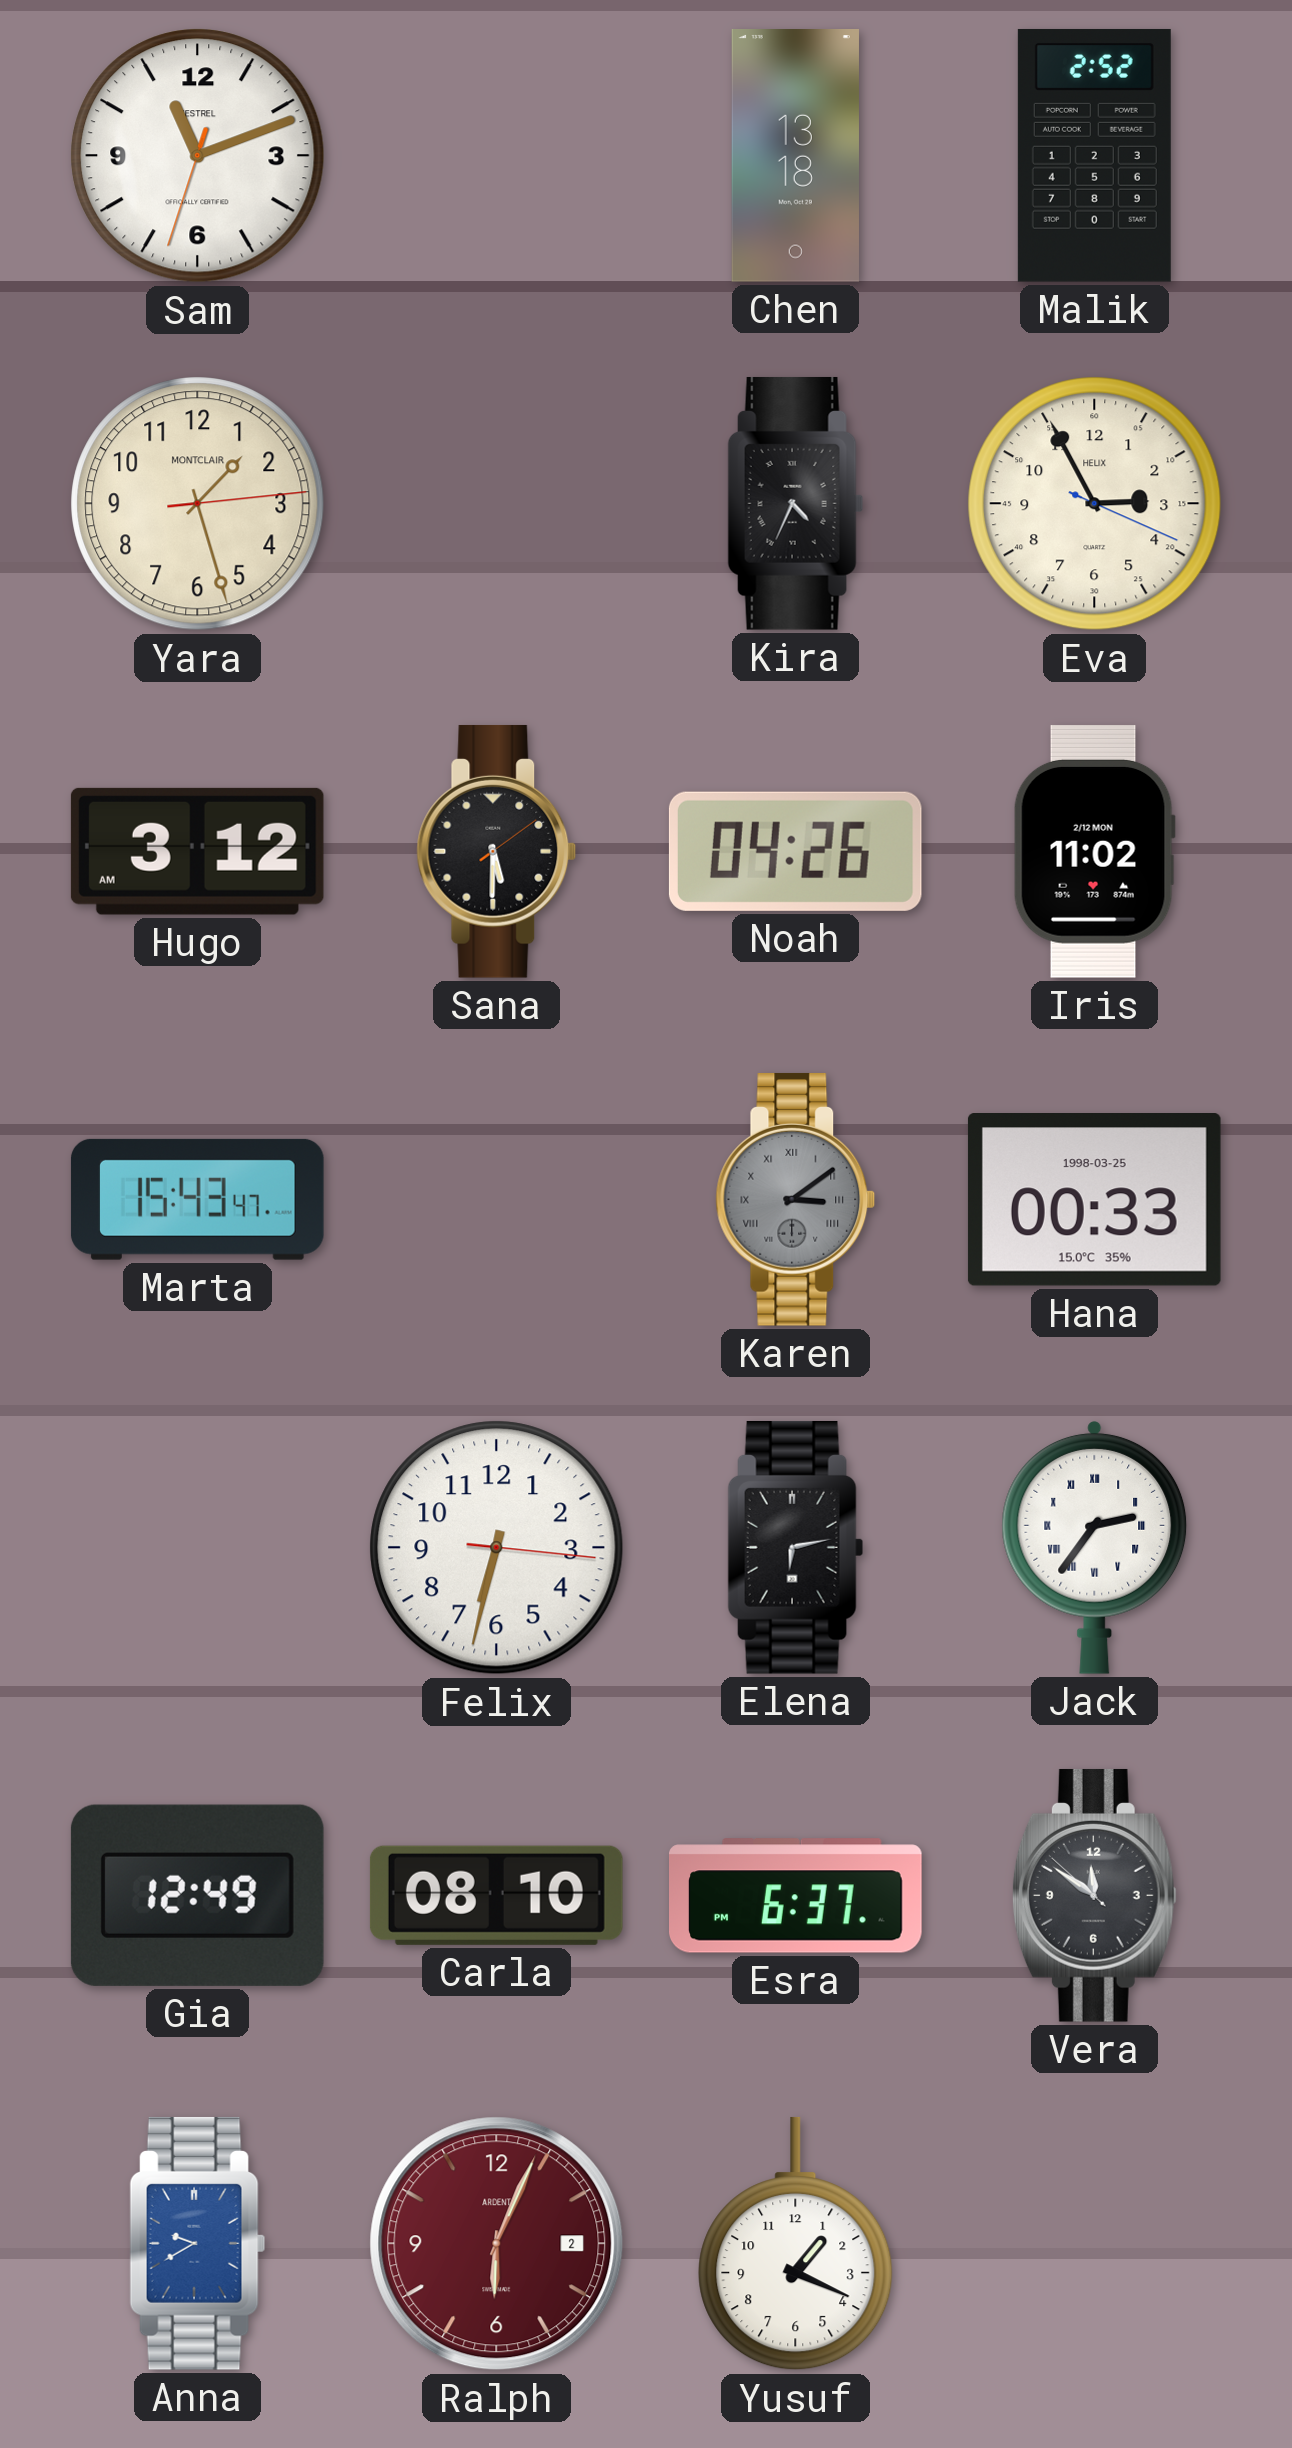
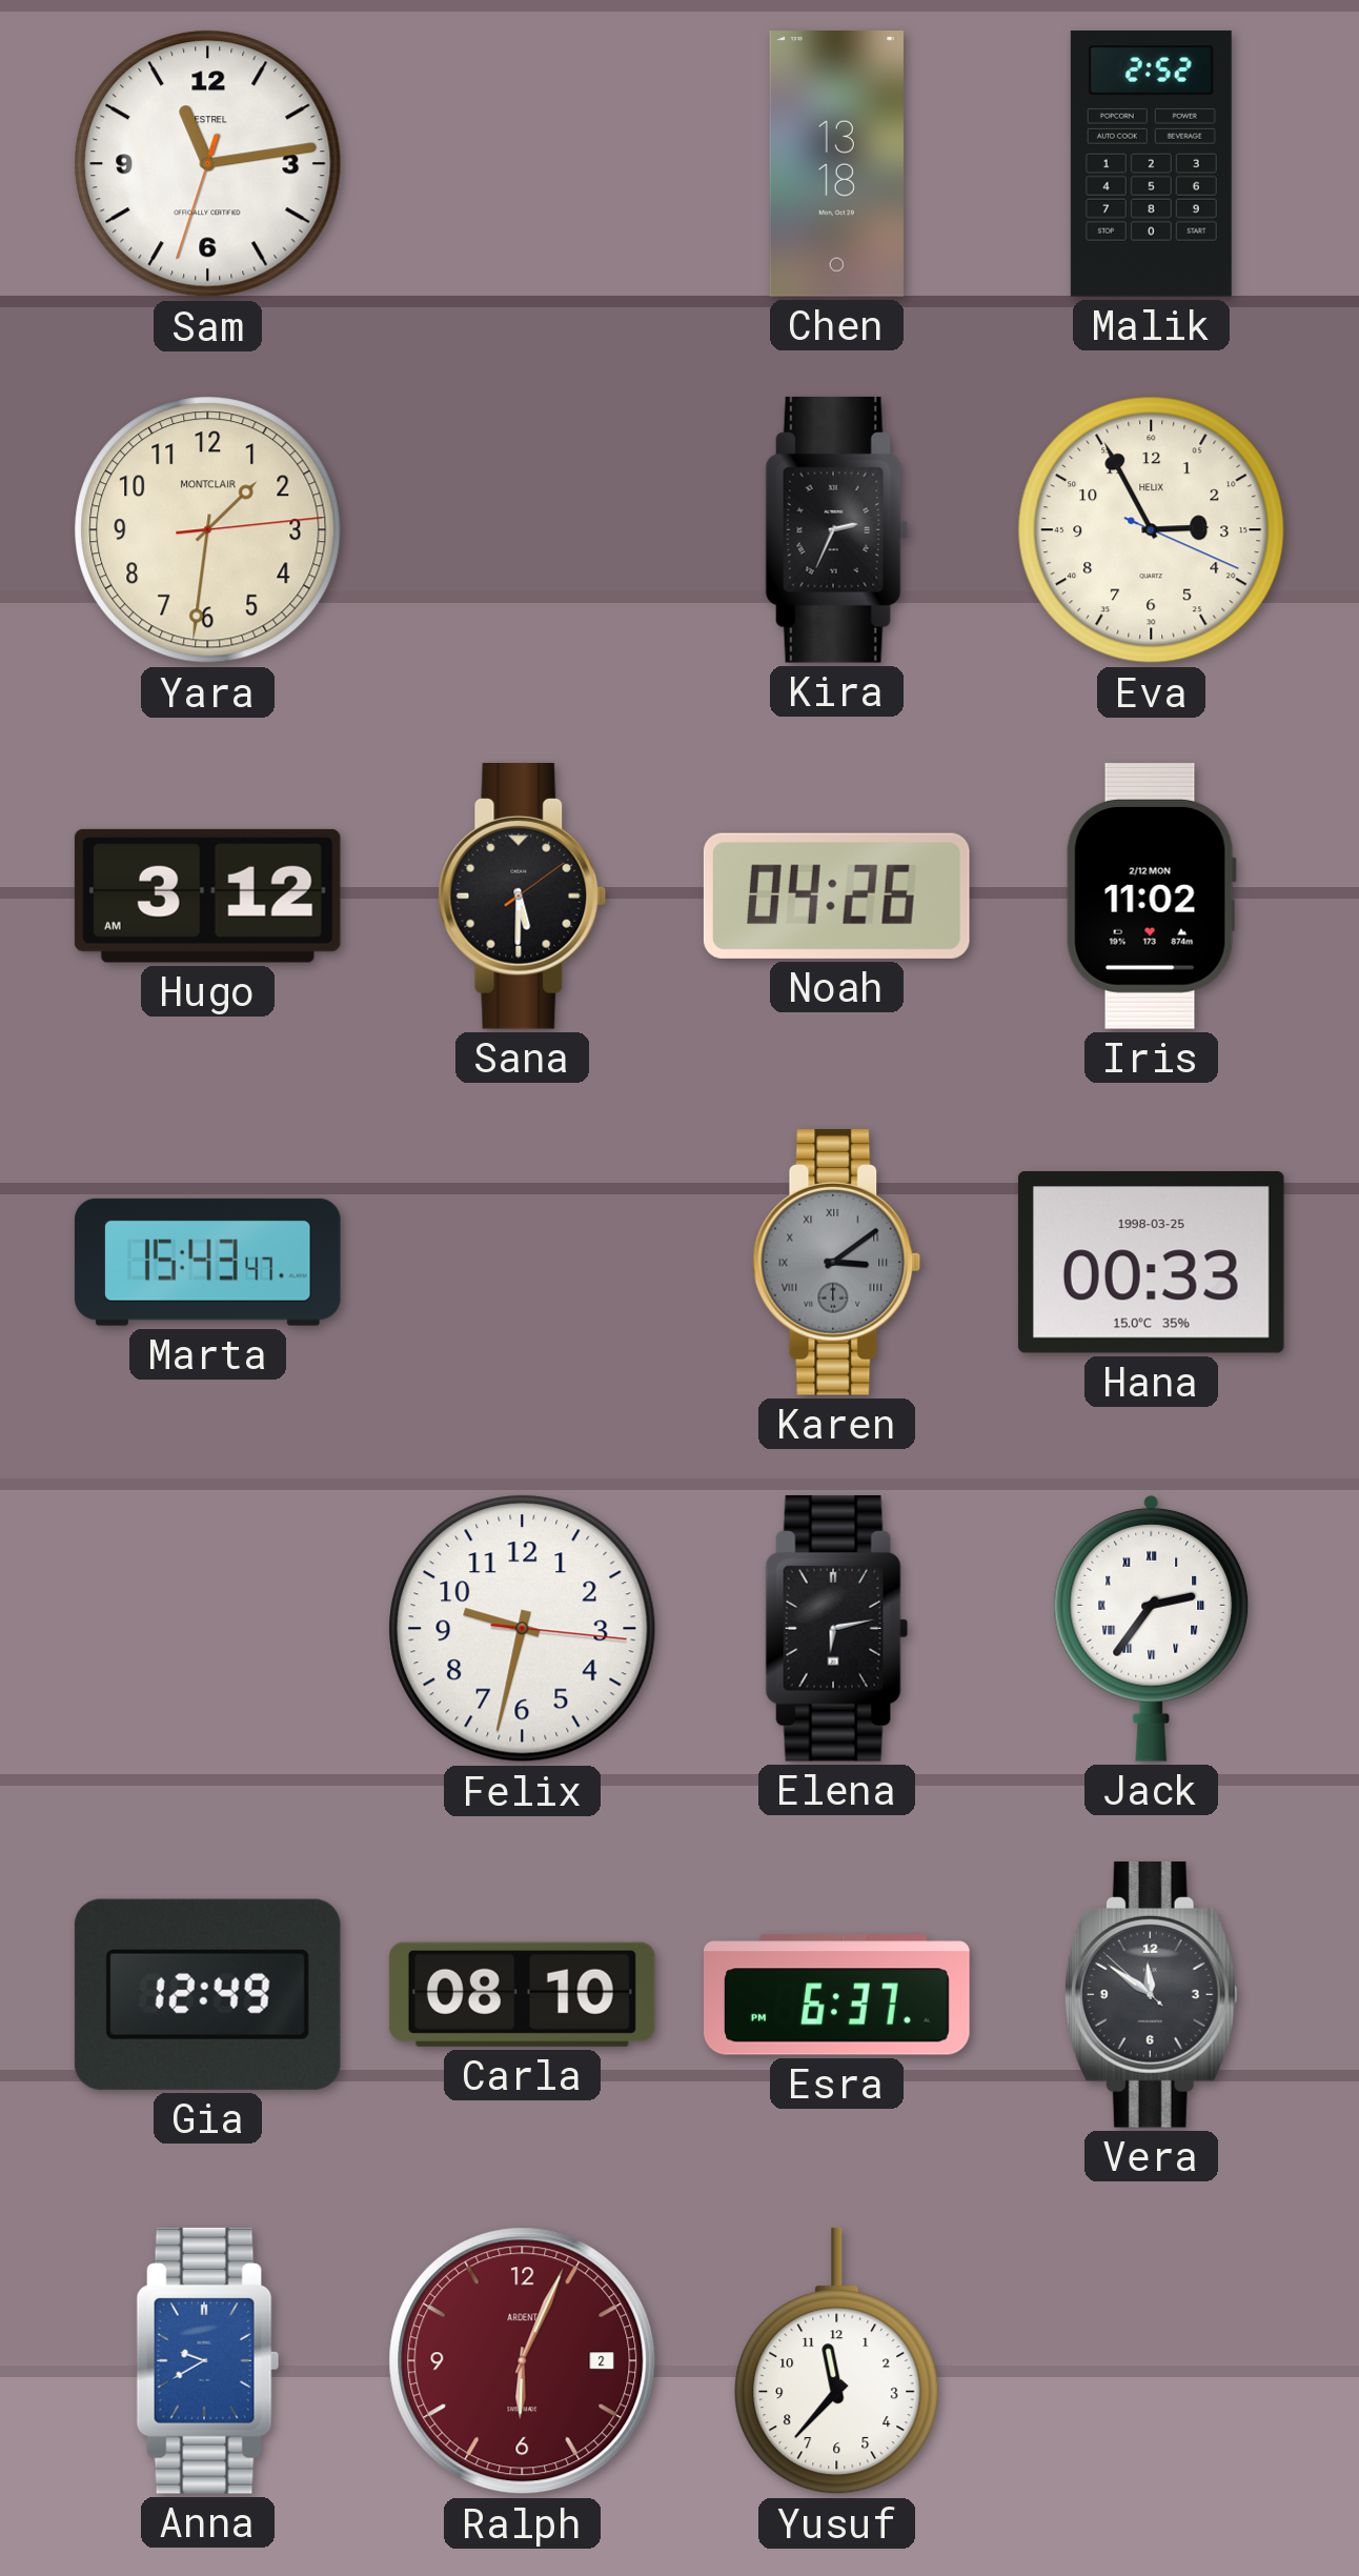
Sam: 11:11 -> 11:13 (208, 164)
Yara: 1:27 -> 1:31 (208, 530)
Kira: 4:34 -> 2:34 (837, 529)
Felix: 6:32 -> 9:32 (523, 1629)
Yusuf: 1:19 -> 11:37 (837, 2361)
